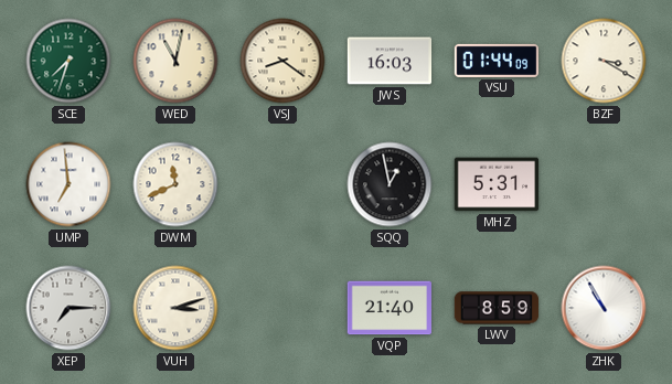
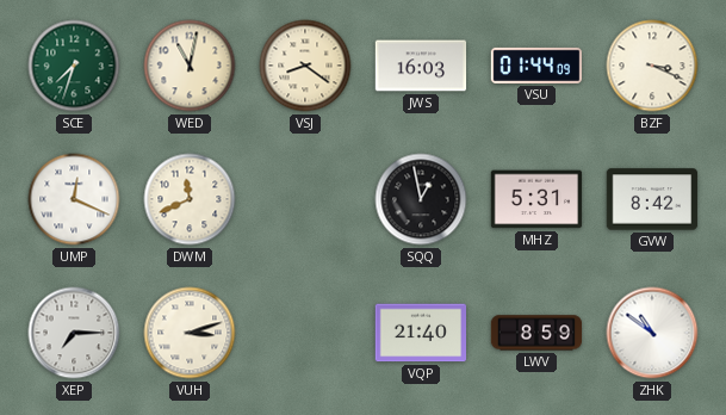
BZF: 3:20 -> 3:19 (652, 66)
UMP: 6:59 -> 12:19 (74, 199)
GVW: none -> 8:42 (652, 199)
ZHK: 10:55 -> 10:51 (652, 333)
